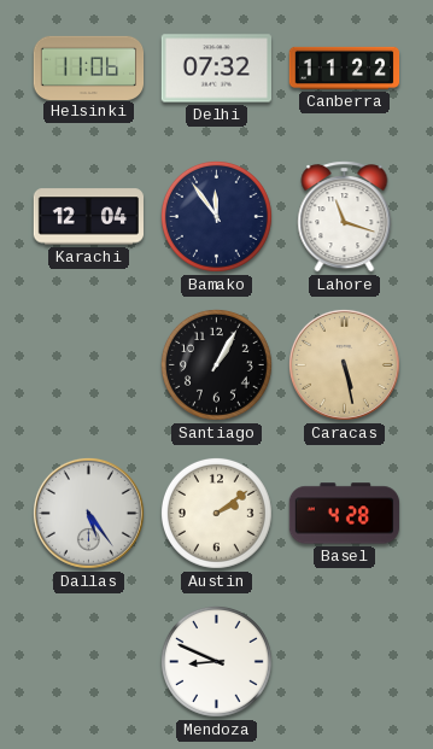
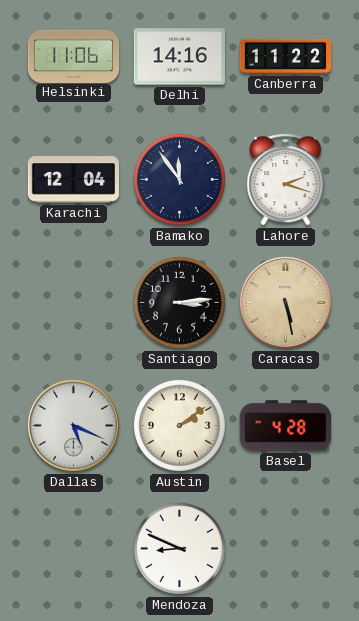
Delhi: 07:32 -> 14:16 (179, 57)
Lahore: 11:18 -> 2:18 (286, 180)
Santiago: 1:05 -> 3:14 (179, 302)
Dallas: 5:24 -> 5:19 (73, 425)
